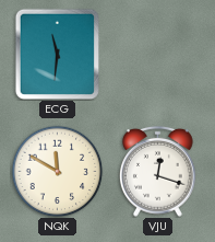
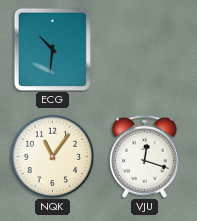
ECG: 11:31 -> 10:31 (52, 49)
NQK: 11:50 -> 11:06 (52, 156)
